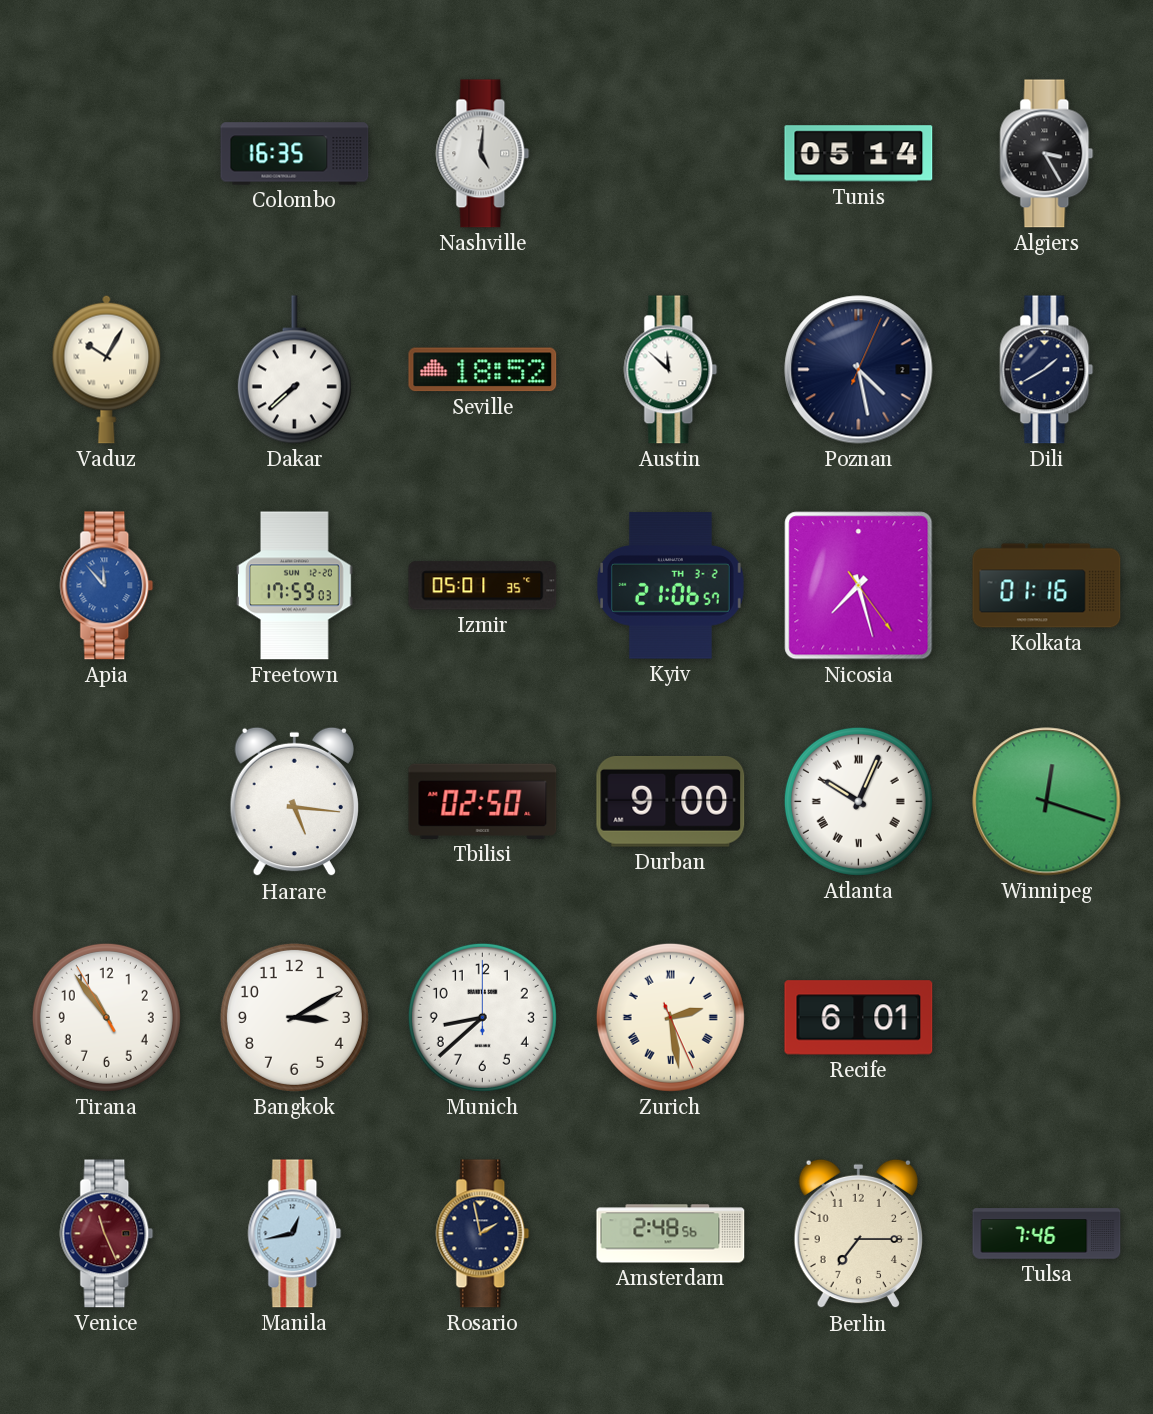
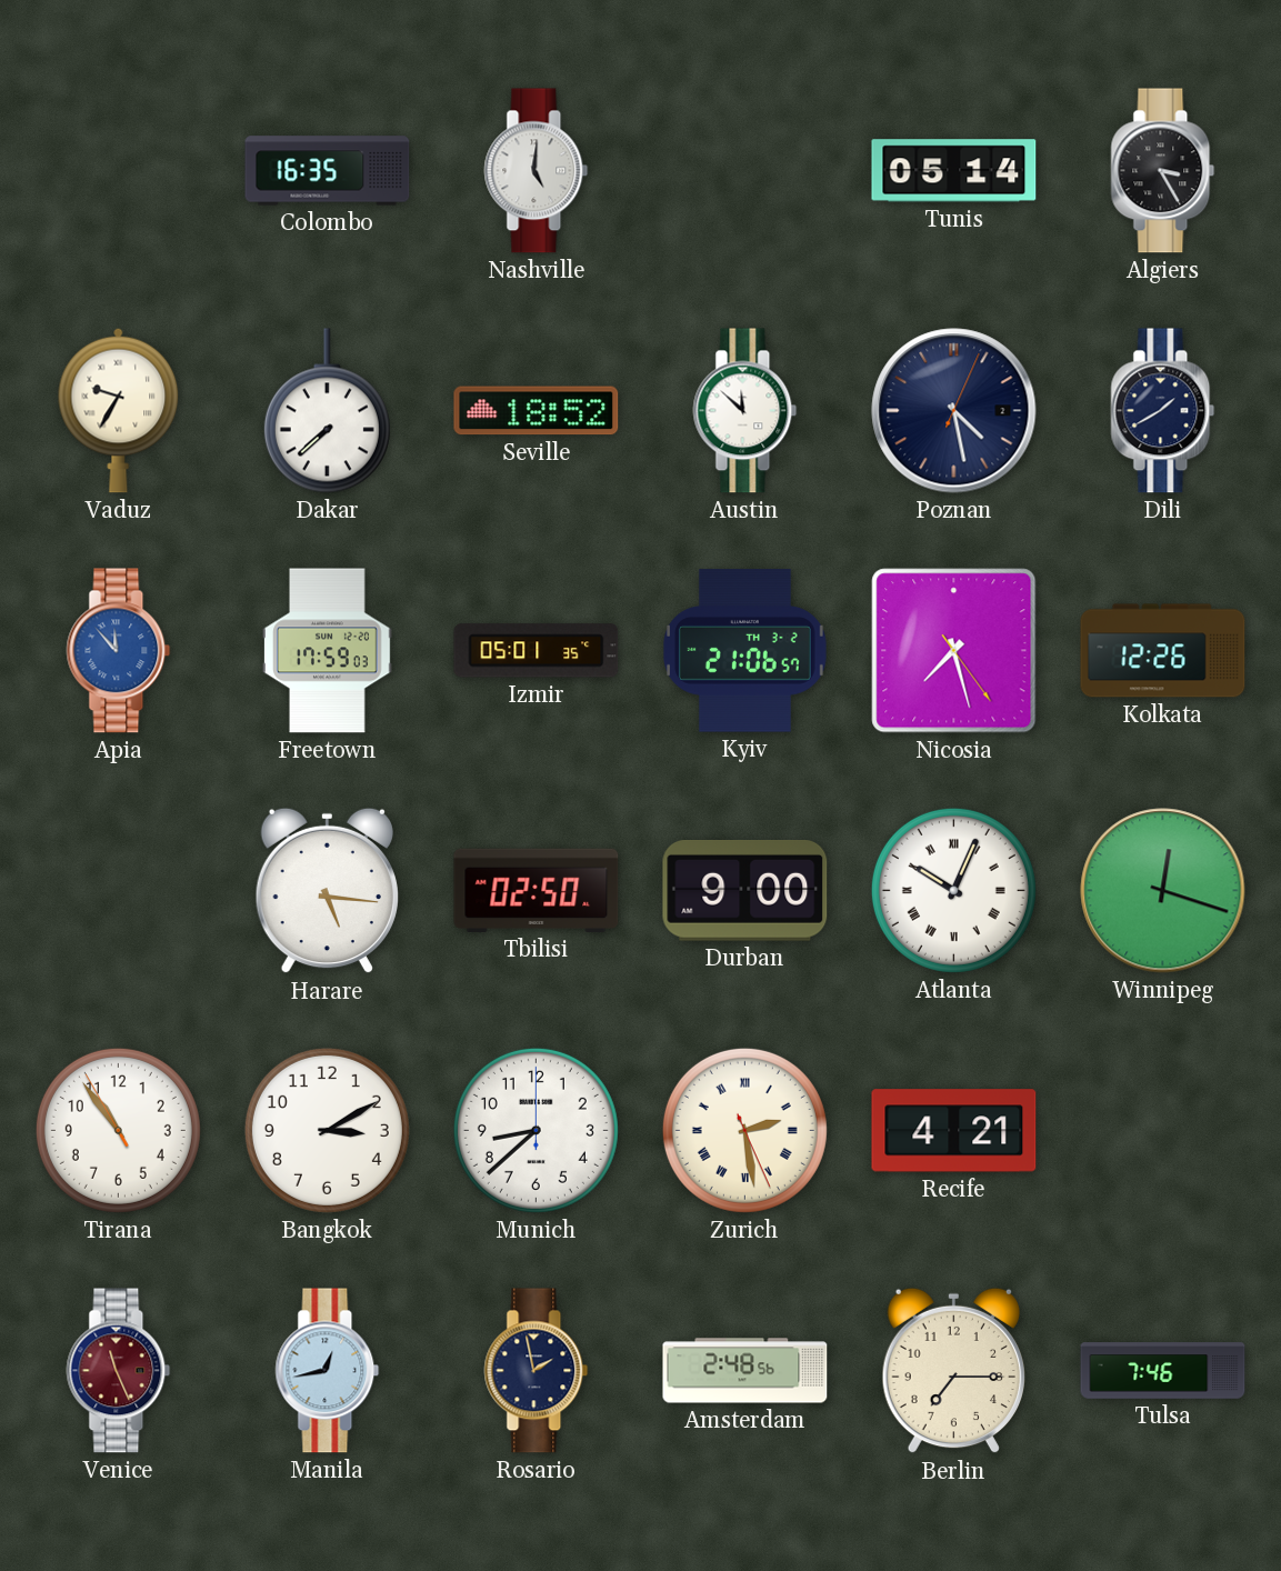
Vaduz: 10:05 -> 9:35 (119, 410)
Kolkata: 01:16 -> 12:26 (1163, 651)
Recife: 6:01 -> 4:21 (954, 1131)
